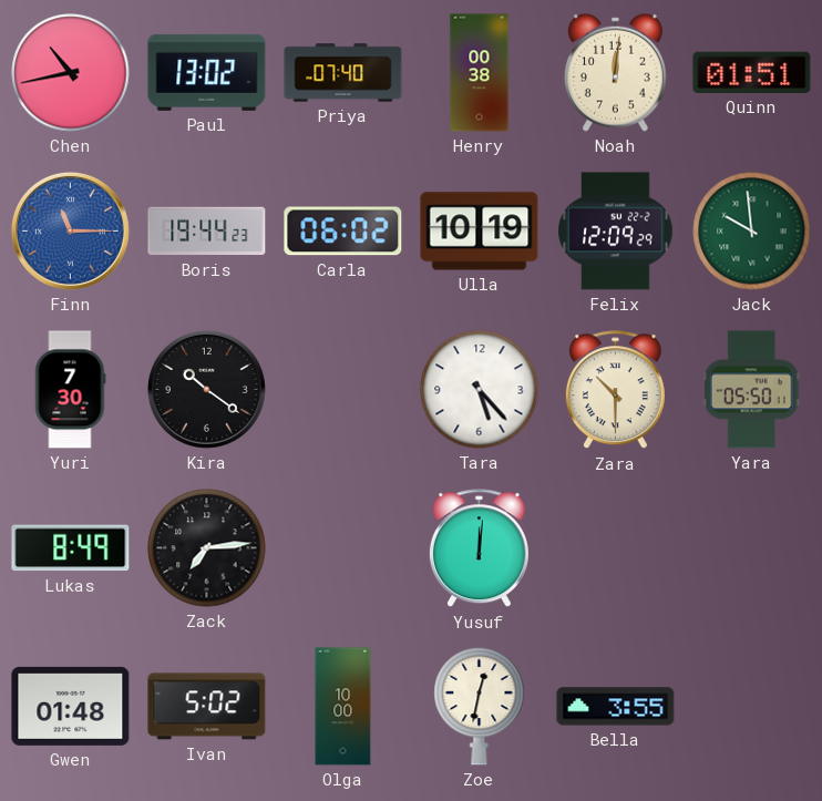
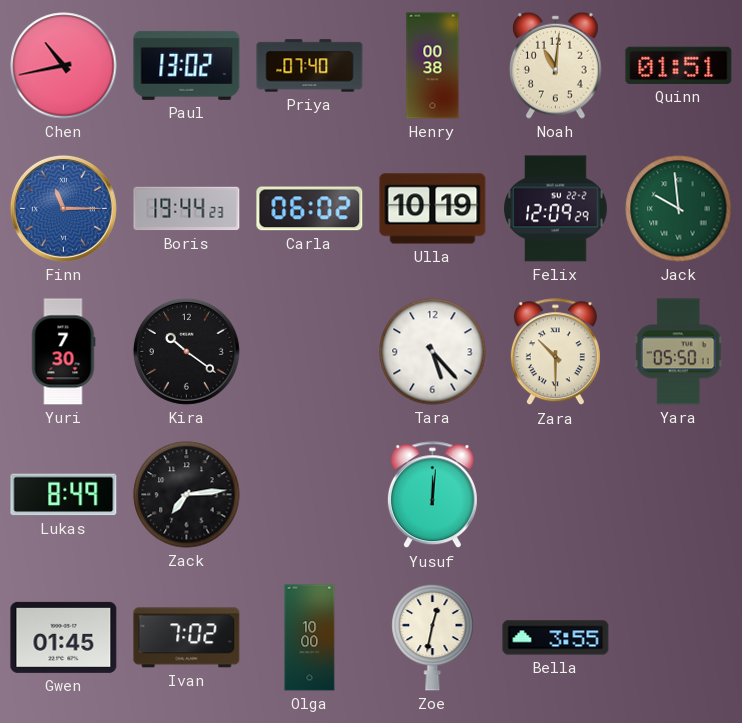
Noah: 12:01 -> 11:01 (555, 65)
Gwen: 01:48 -> 01:45 (64, 637)
Ivan: 5:02 -> 7:02 (187, 638)
